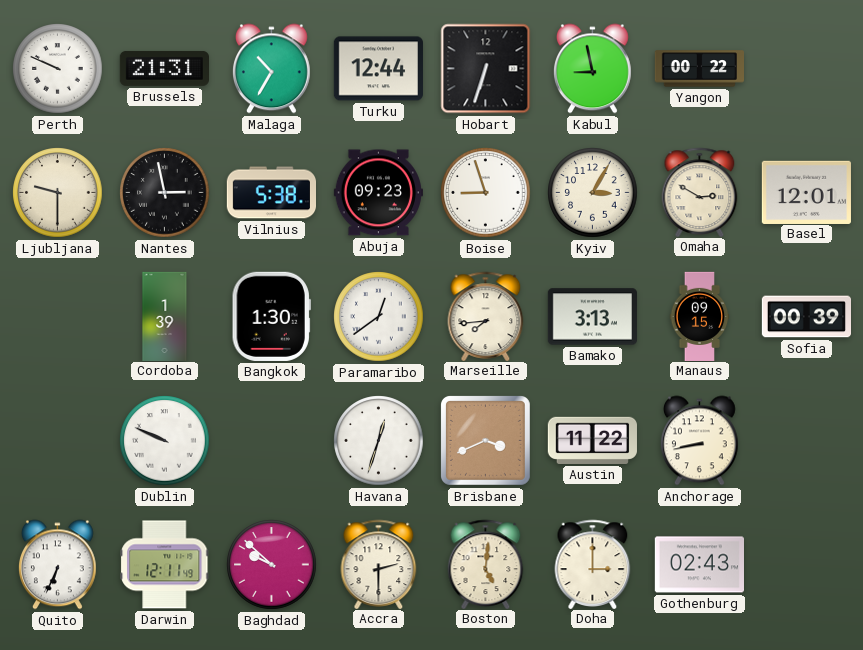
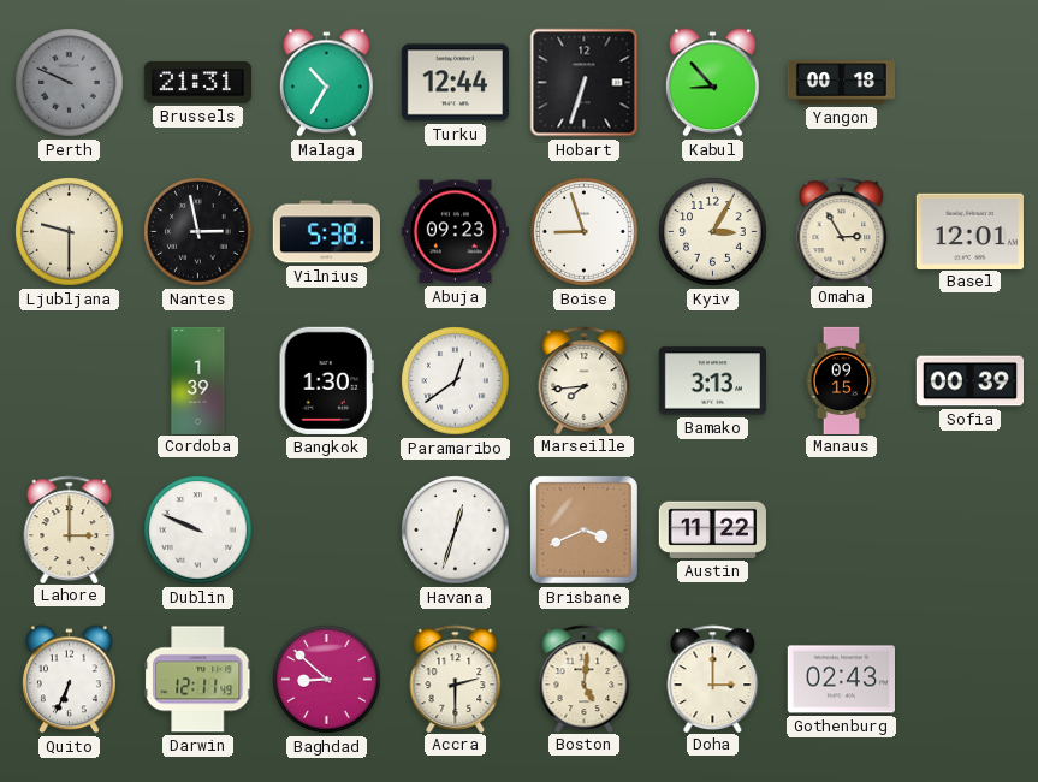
Perth dial: white -> grey (70, 83)
Kabul: 8:58 -> 8:53 (712, 83)
Yangon: 00:22 -> 00:18 (841, 83)
Omaha: 2:50 -> 2:55 (842, 231)
Lahore: none -> 3:00 (70, 529)
Anchorage: 8:43 -> none (699, 441)
Baghdad: 9:52 -> 8:52 (327, 680)
